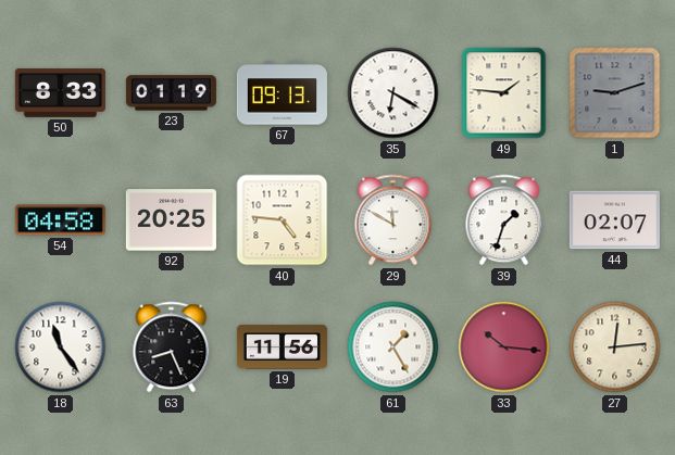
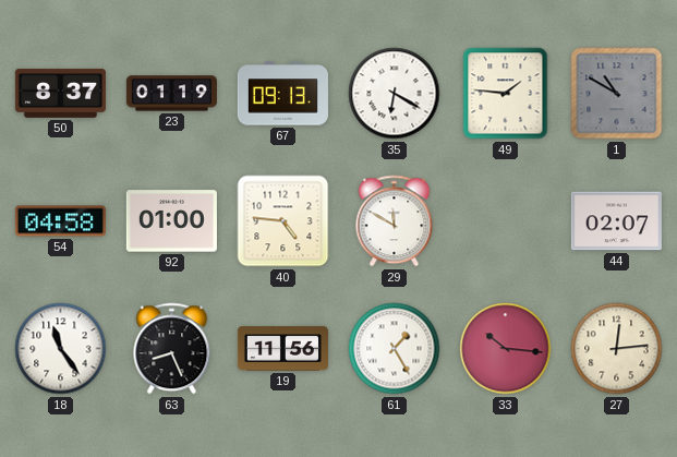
50: 8:33 -> 8:37 (60, 93)
1: 9:12 -> 10:50 (617, 94)
92: 20:25 -> 01:00 (171, 221)
39: 1:33 -> none (504, 220)
